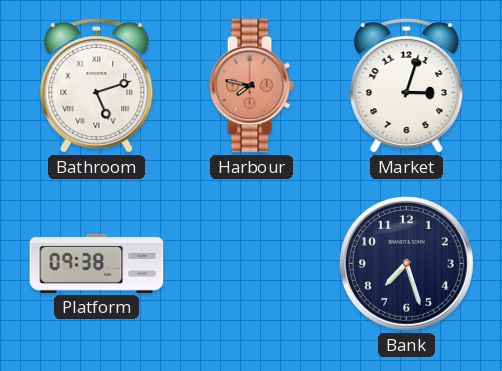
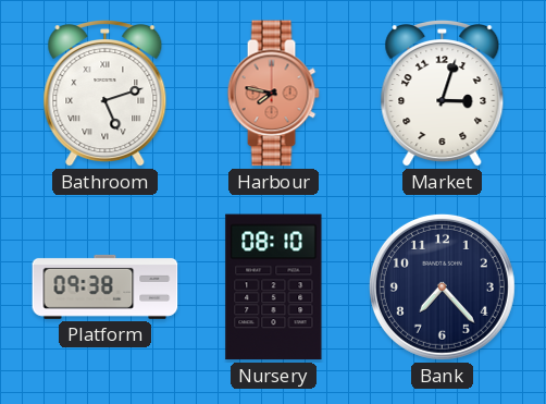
Nursery: none -> 08:10 (274, 287)
Bank: 7:27 -> 7:23 (442, 286)
